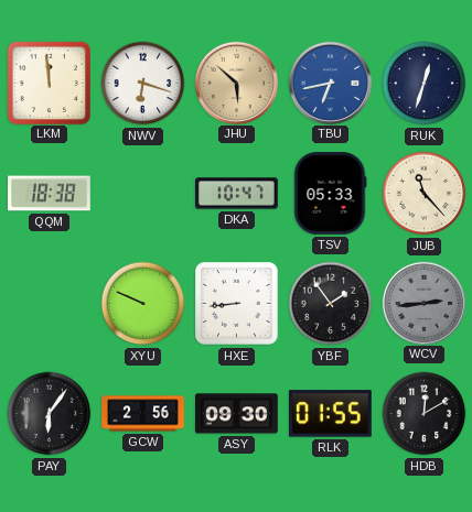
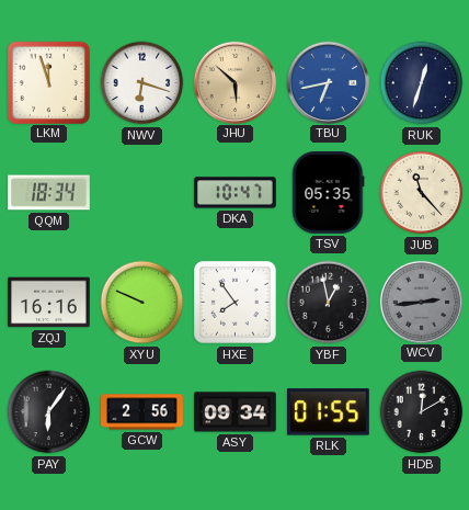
LKM: 11:59 -> 11:57 (48, 82)
QQM: 18:38 -> 18:34 (49, 193)
TSV: 05:33 -> 05:35 (329, 193)
ZQJ: none -> 16:16 (49, 303)
HXE: 8:44 -> 7:54 (236, 303)
YBF: 1:54 -> 12:58 (329, 303)
ASY: 09:30 -> 09:34 (236, 412)
